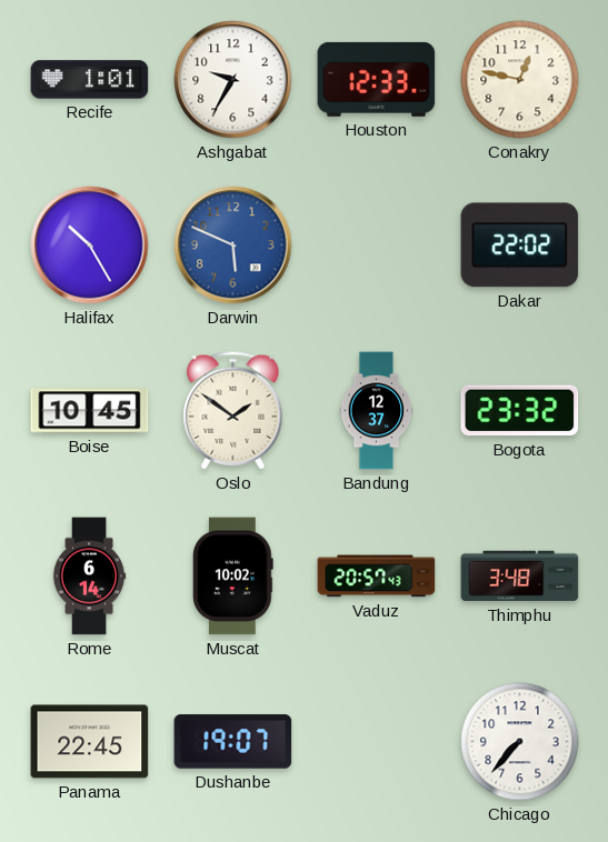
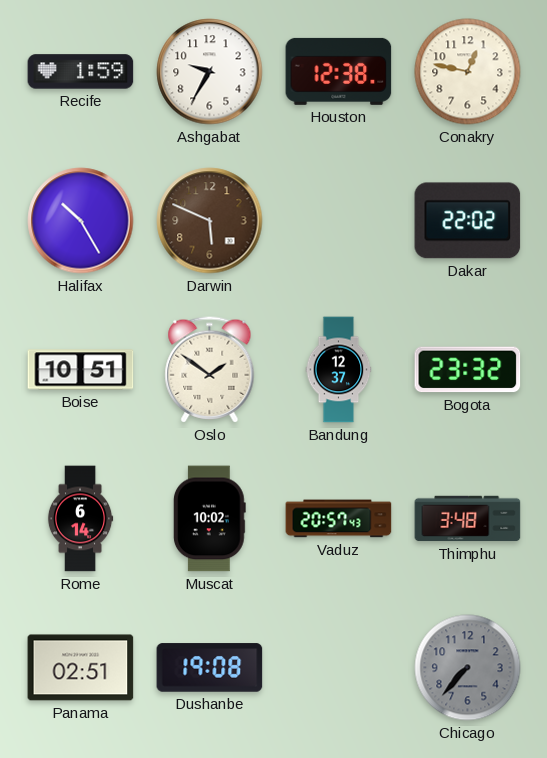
Recife: 1:01 -> 1:59 (81, 72)
Houston: 12:33 -> 12:38 (339, 71)
Darwin dial: blue -> brown (210, 221)
Boise: 10:45 -> 10:51 (81, 370)
Panama: 22:45 -> 02:51 (81, 668)
Dushanbe: 19:07 -> 19:08 (210, 668)
Chicago dial: white -> grey (468, 668)
